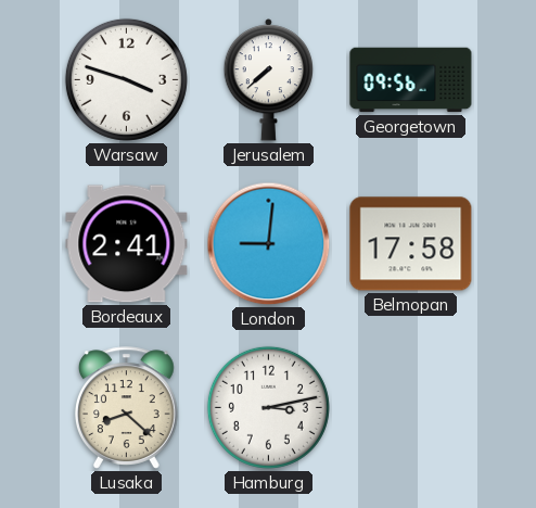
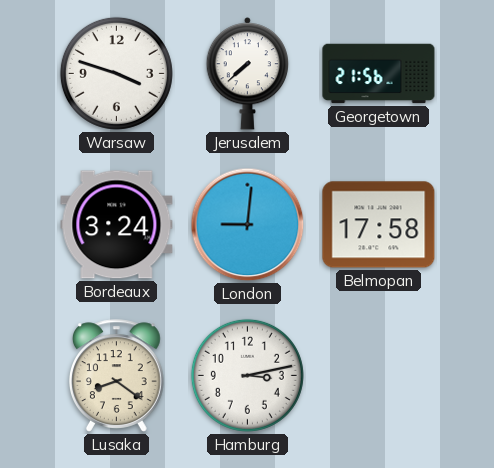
Georgetown: 09:56 -> 21:56 (379, 74)
Bordeaux: 2:41 -> 3:24 (117, 225)
Lusaka: 8:22 -> 8:21 (116, 376)
